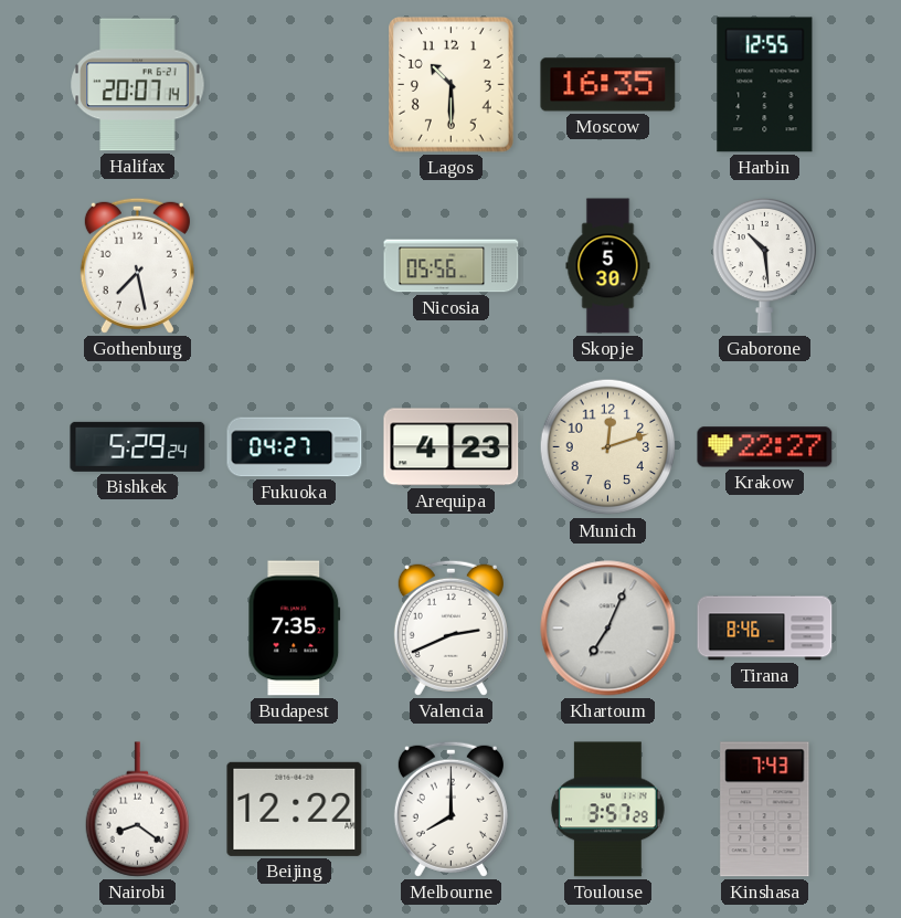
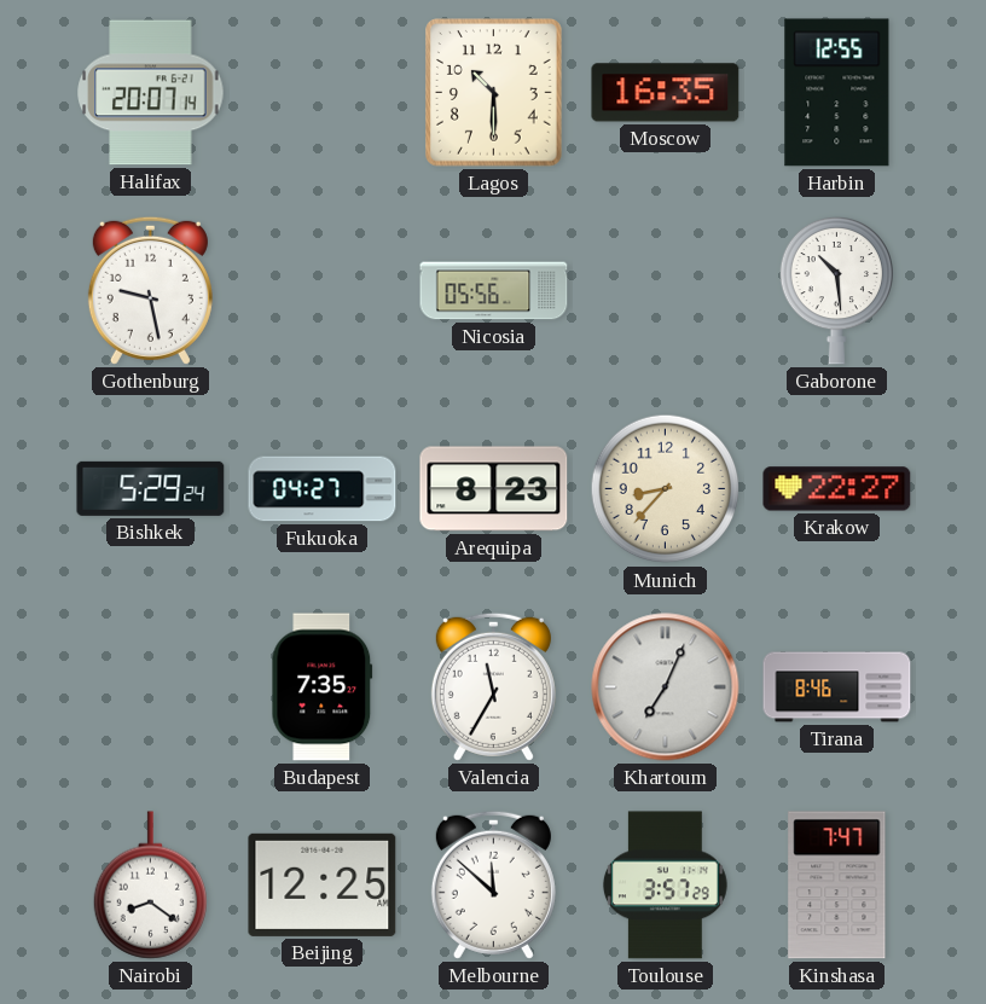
Gothenburg: 7:28 -> 9:28 (150, 290)
Skopje: 5:30 -> none (608, 266)
Arequipa: 4:23 -> 8:23 (494, 489)
Munich: 12:12 -> 8:37 (666, 489)
Valencia: 2:41 -> 11:35 (493, 686)
Beijing: 12:22 -> 12:25 (323, 884)
Melbourne: 8:00 -> 11:52 (493, 884)
Kinshasa: 7:43 -> 7:47 (837, 886)
